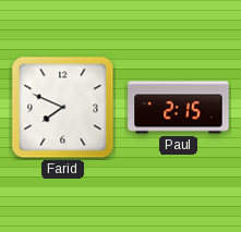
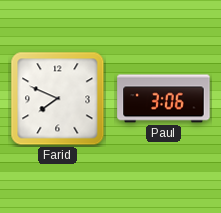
Paul: 2:15 -> 3:06 (164, 99)
